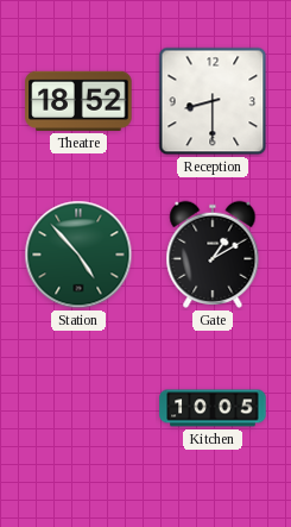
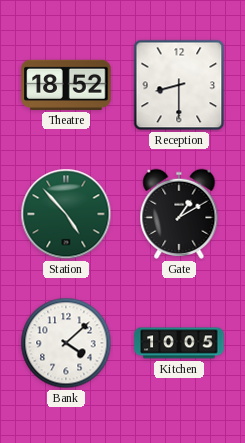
Bank: none -> 4:08 (66, 343)
